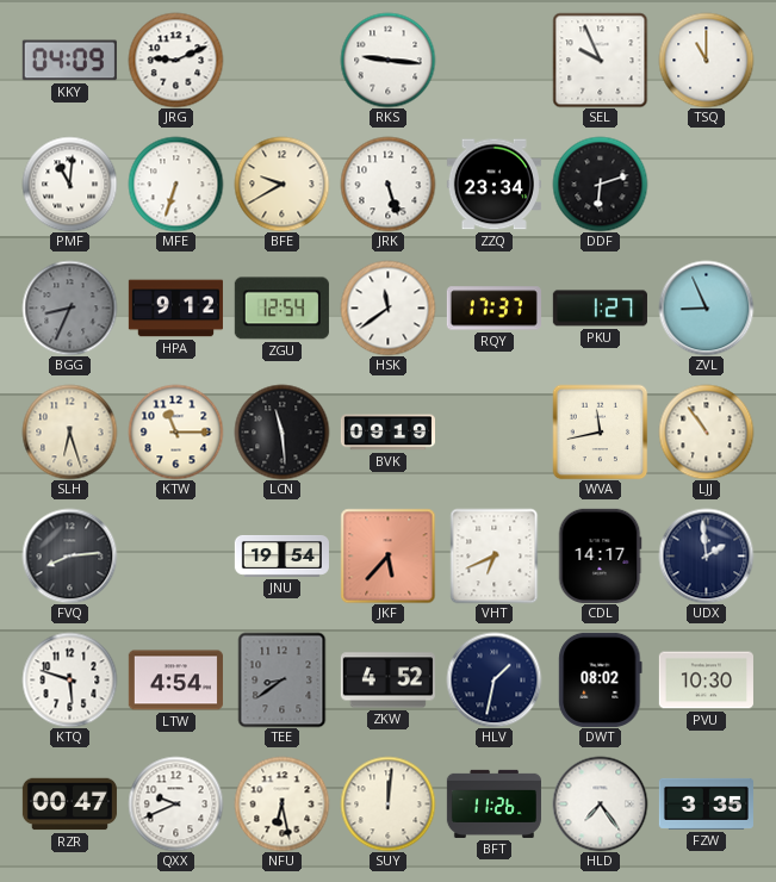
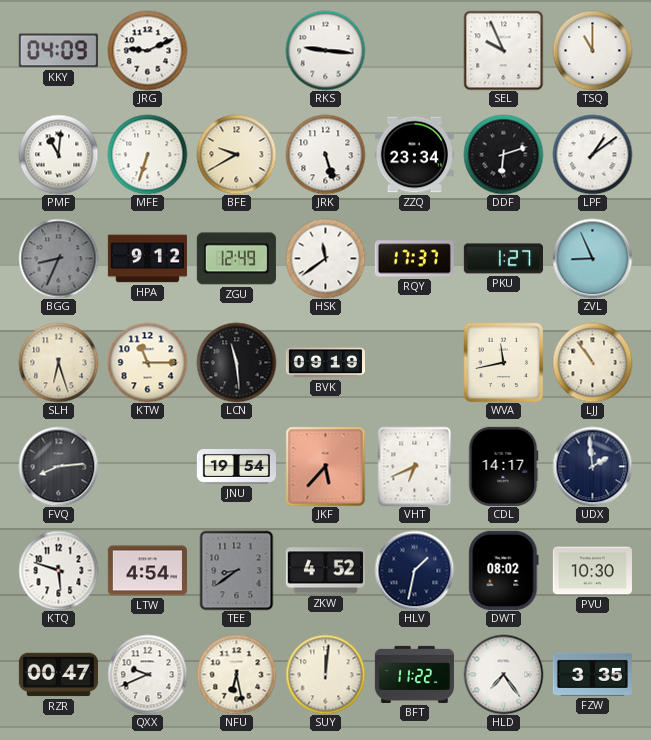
LPF: none -> 1:09 (592, 154)
ZGU: 12:54 -> 12:49 (236, 259)
BFT: 11:26 -> 11:22 (414, 674)
